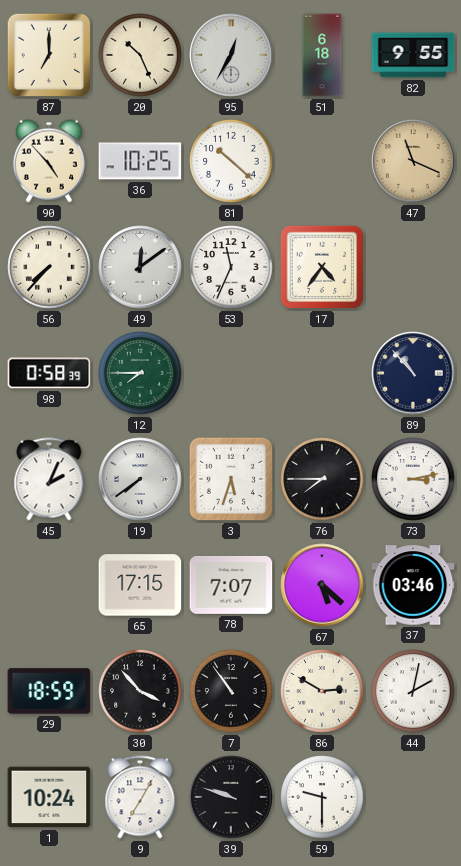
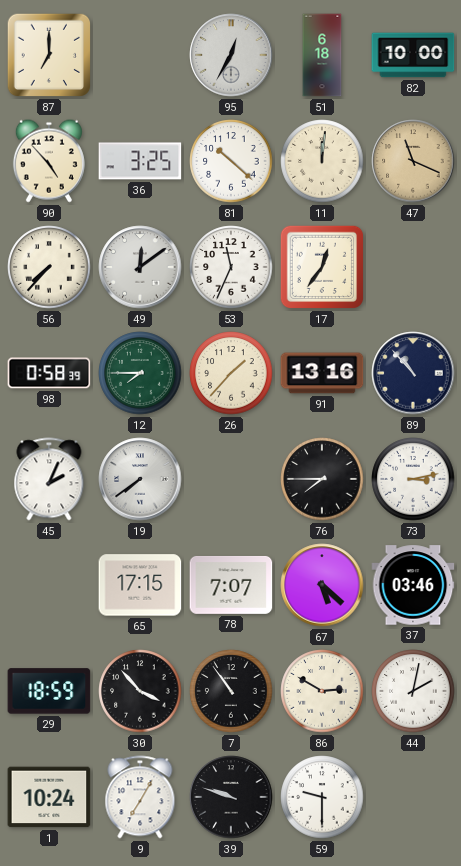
20: 10:26 -> none (140, 55)
82: 9:55 -> 10:00 (413, 55)
36: 10:25 -> 3:25 (140, 161)
11: none -> 12:01 (322, 161)
17: 4:36 -> 12:36 (322, 267)
26: none -> 1:37 (231, 373)
91: none -> 13:16 (322, 373)
3: 5:33 -> none (231, 479)
